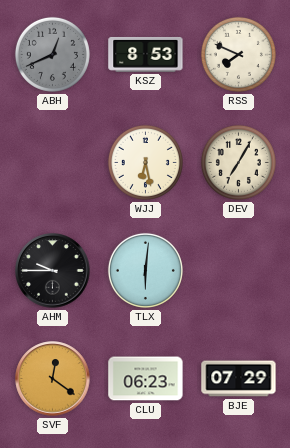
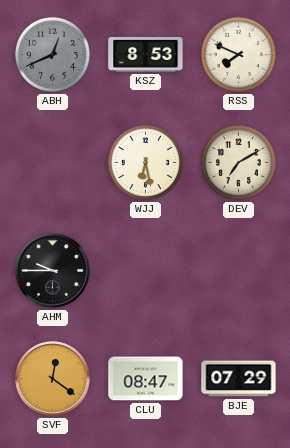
DEV: 7:05 -> 7:10 (238, 162)
TLX: 6:01 -> none (145, 270)
CLU: 06:23 -> 08:47 (146, 379)
